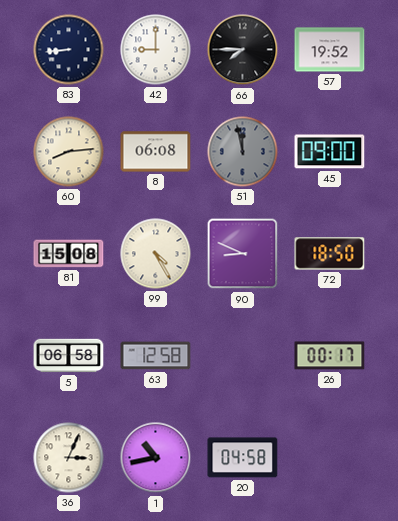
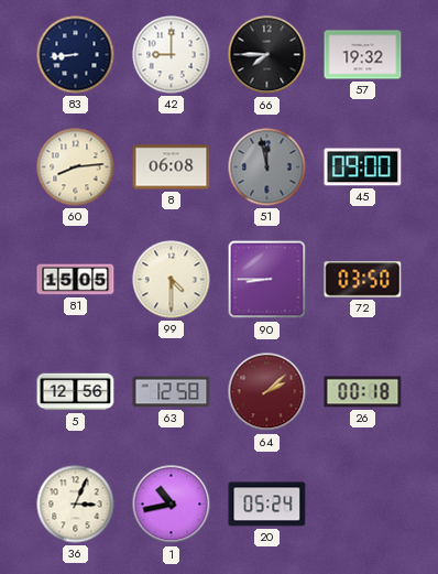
57: 19:52 -> 19:32 (363, 55)
81: 15:08 -> 15:05 (76, 280)
99: 4:25 -> 4:30 (172, 280)
90: 8:49 -> 8:45 (267, 280)
72: 18:50 -> 03:50 (363, 280)
5: 06:58 -> 12:56 (76, 392)
64: none -> 2:08 (267, 392)
26: 00:17 -> 00:18 (363, 392)
20: 04:58 -> 05:24 (267, 505)
